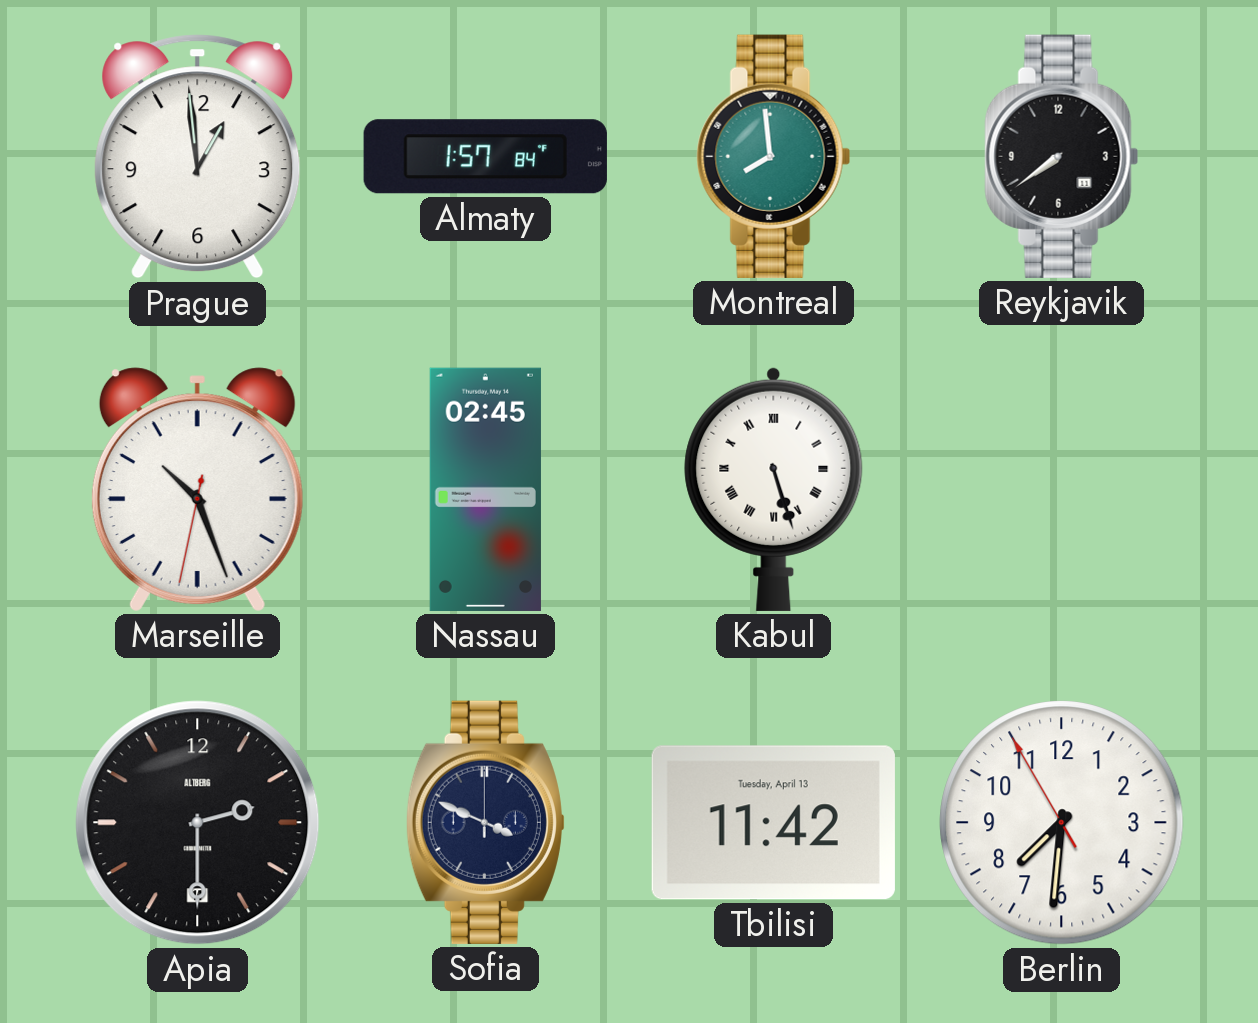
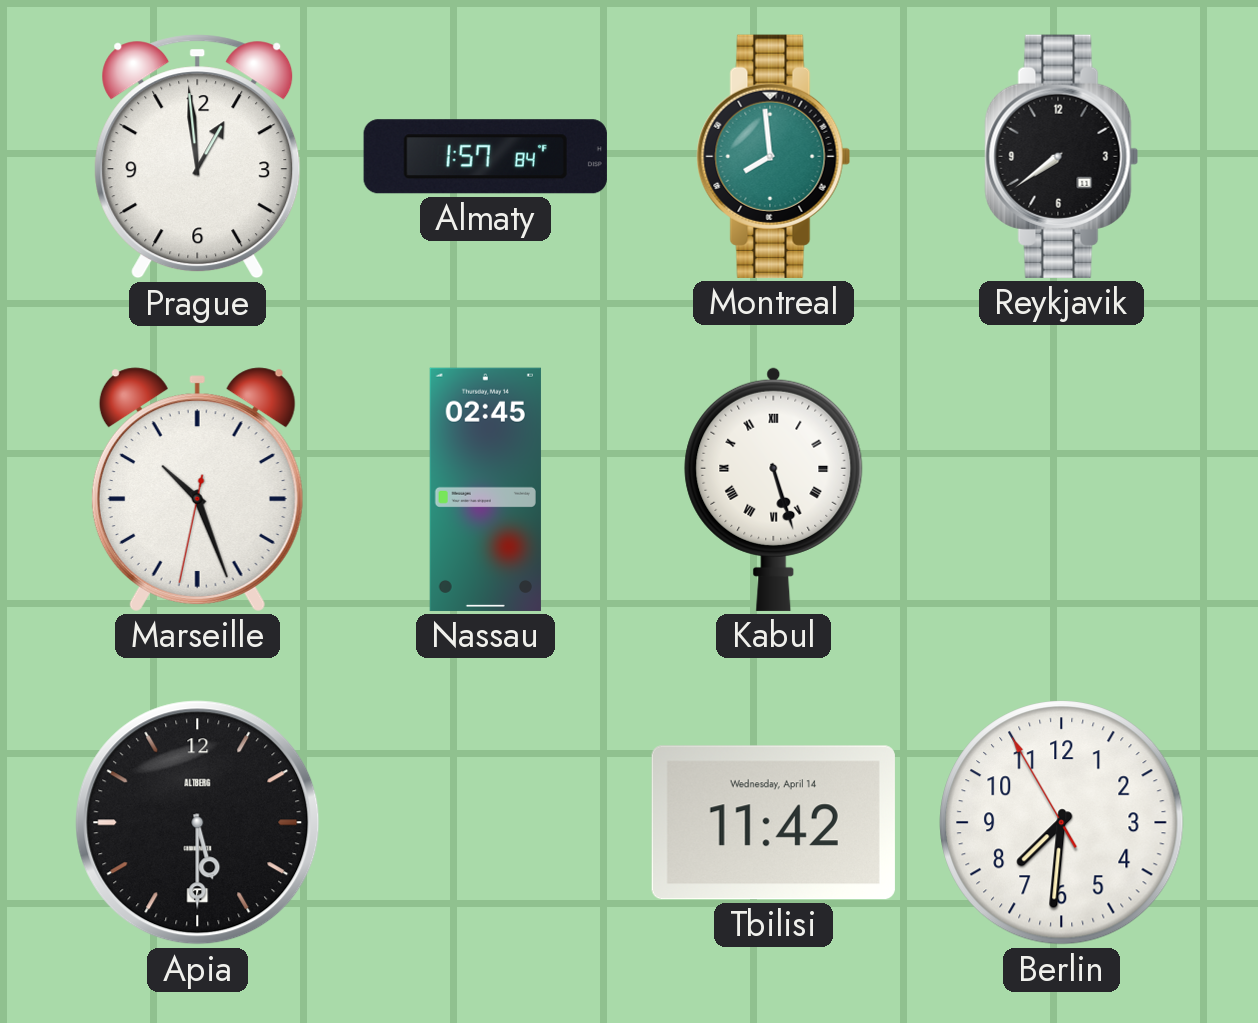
Apia: 2:30 -> 5:30 (198, 823)
Sofia: 3:49 -> none (485, 822)
Tbilisi date: Tuesday, April 13 -> Wednesday, April 14 (773, 823)
